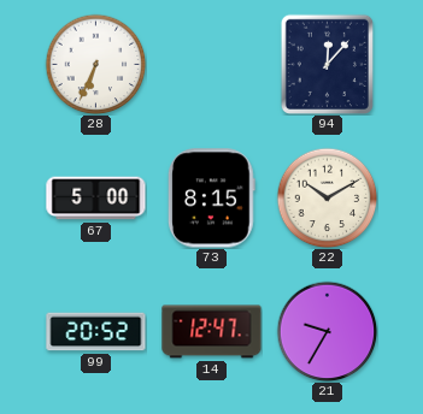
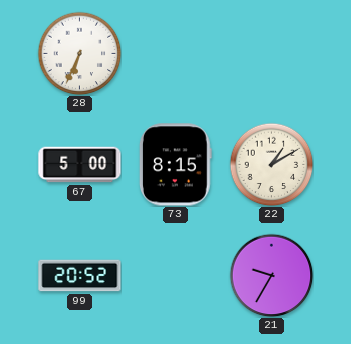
94: 12:07 -> none (327, 64)
22: 10:10 -> 1:10 (271, 164)
14: 12:47 -> none (212, 332)
